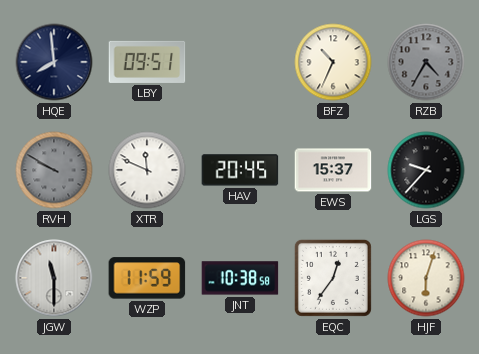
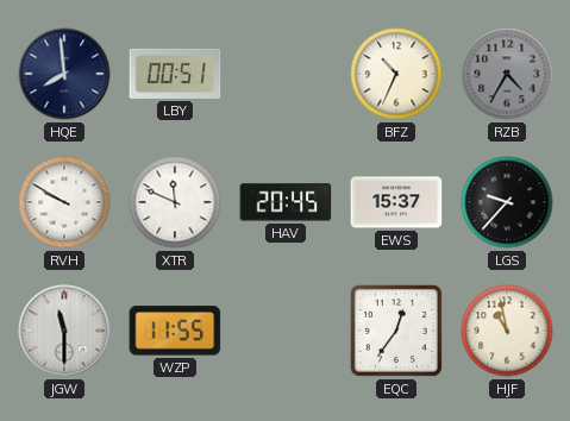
LBY: 09:51 -> 00:51 (175, 74)
RVH dial: grey -> white (64, 202)
WZP: 11:59 -> 11:55 (175, 331)
JNT: 10:38 -> none (240, 278)
HJF: 6:03 -> 10:58 (507, 331)
